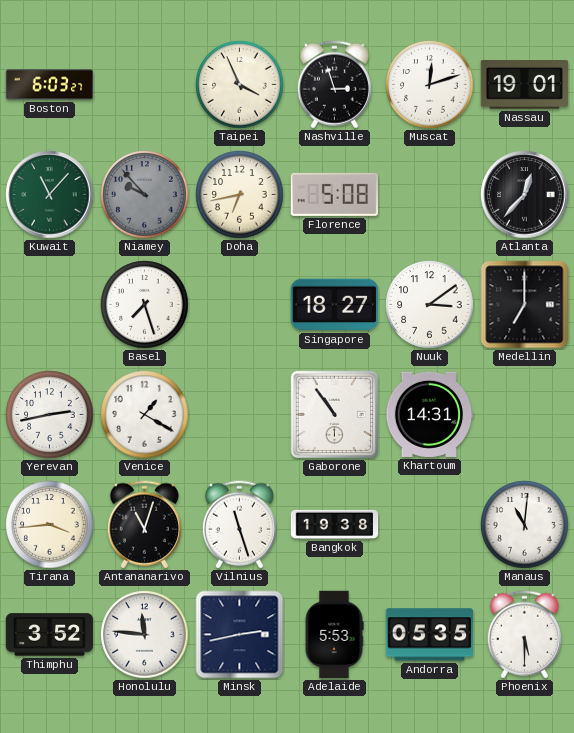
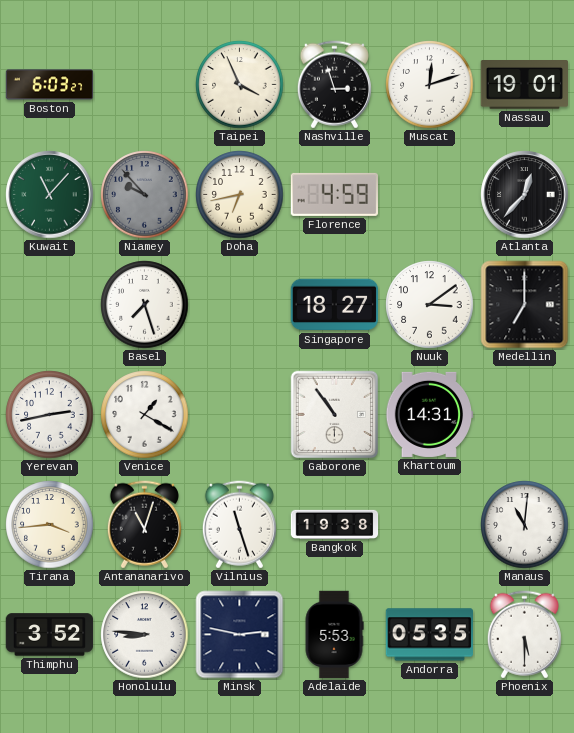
Florence: 5:08 -> 4:59 (334, 194)
Honolulu: 11:46 -> 8:46 (145, 635)
Minsk: 2:43 -> 2:47 (240, 635)
